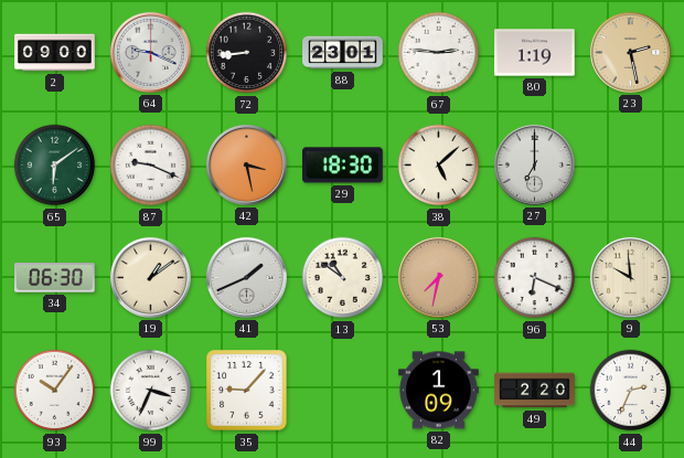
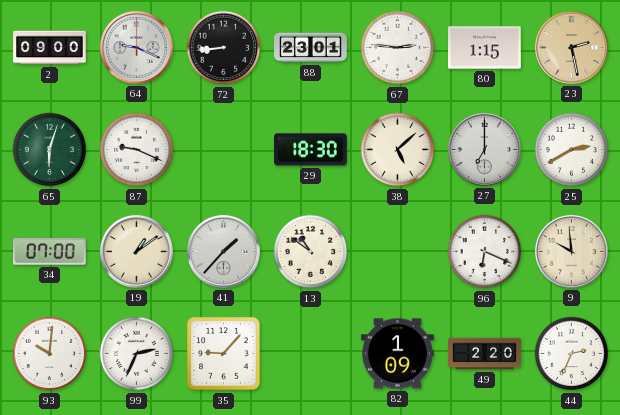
80: 1:19 -> 1:15 (485, 48)
65: 6:09 -> 6:03 (50, 150)
42: 3:28 -> none (246, 164)
25: none -> 2:40 (572, 150)
34: 06:30 -> 07:00 (50, 252)
41: 1:41 -> 1:37 (223, 251)
53: 7:32 -> none (438, 277)
93: 10:06 -> 10:01 (50, 354)
99: 3:34 -> 2:34 (137, 354)
